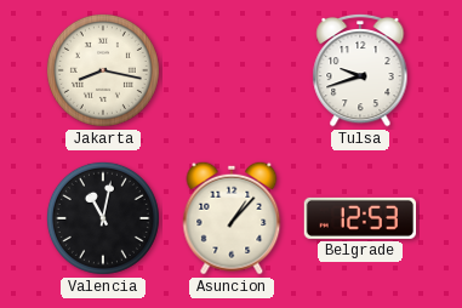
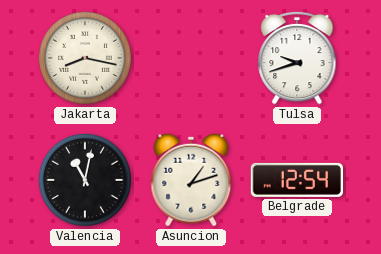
Asuncion: 1:07 -> 1:12 (191, 180)
Belgrade: 12:53 -> 12:54 (296, 180)
